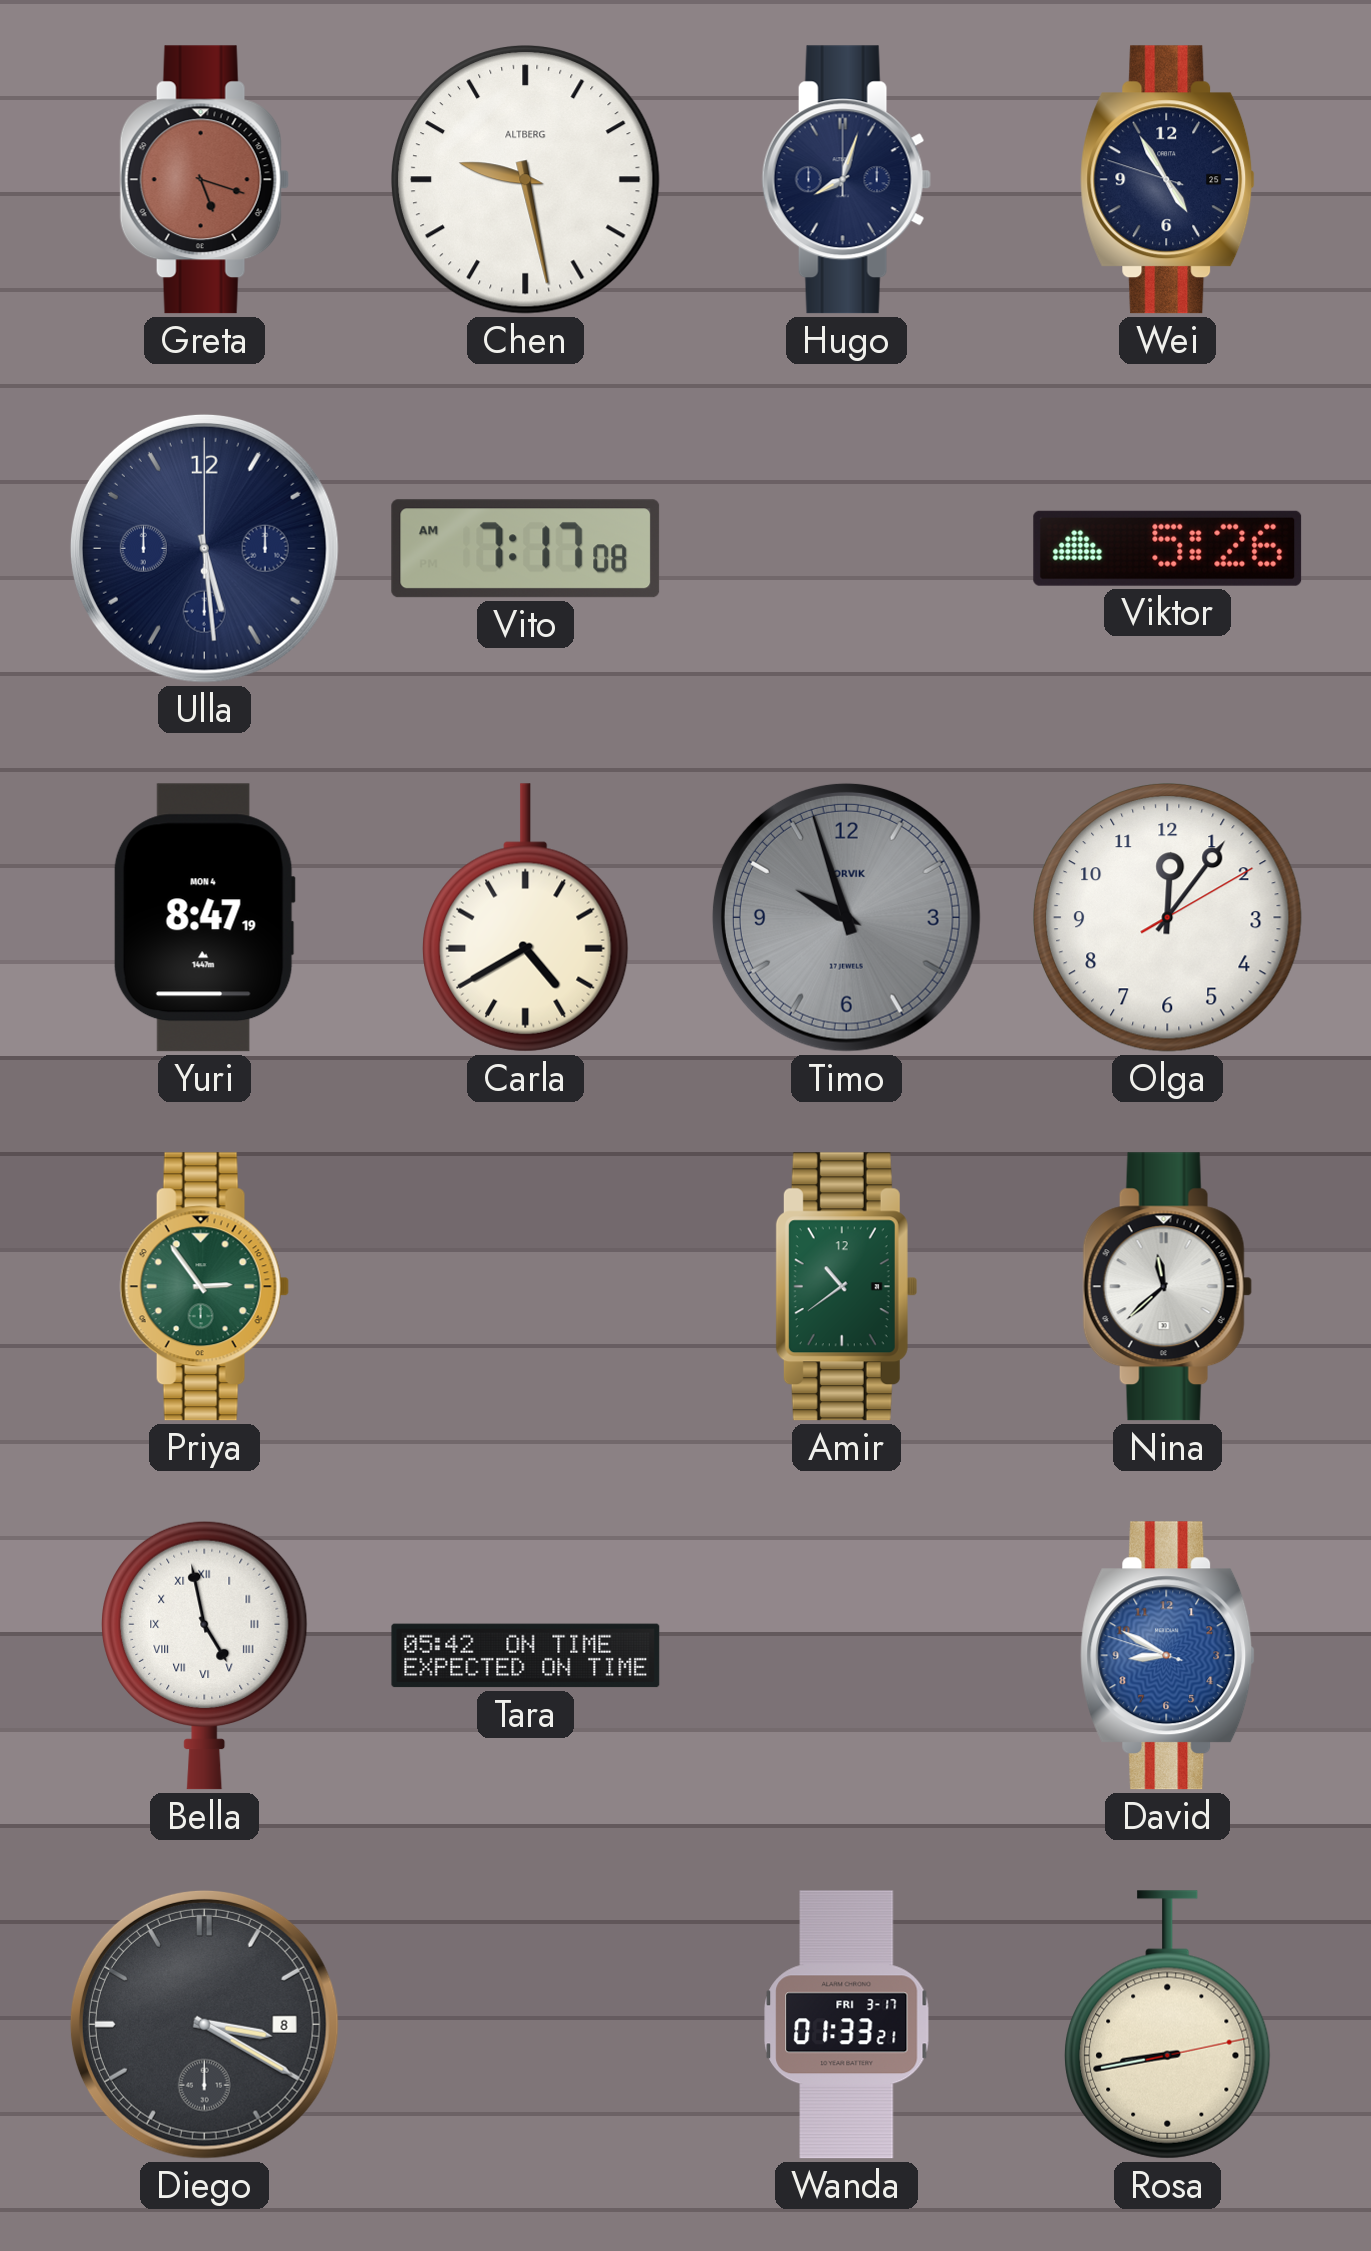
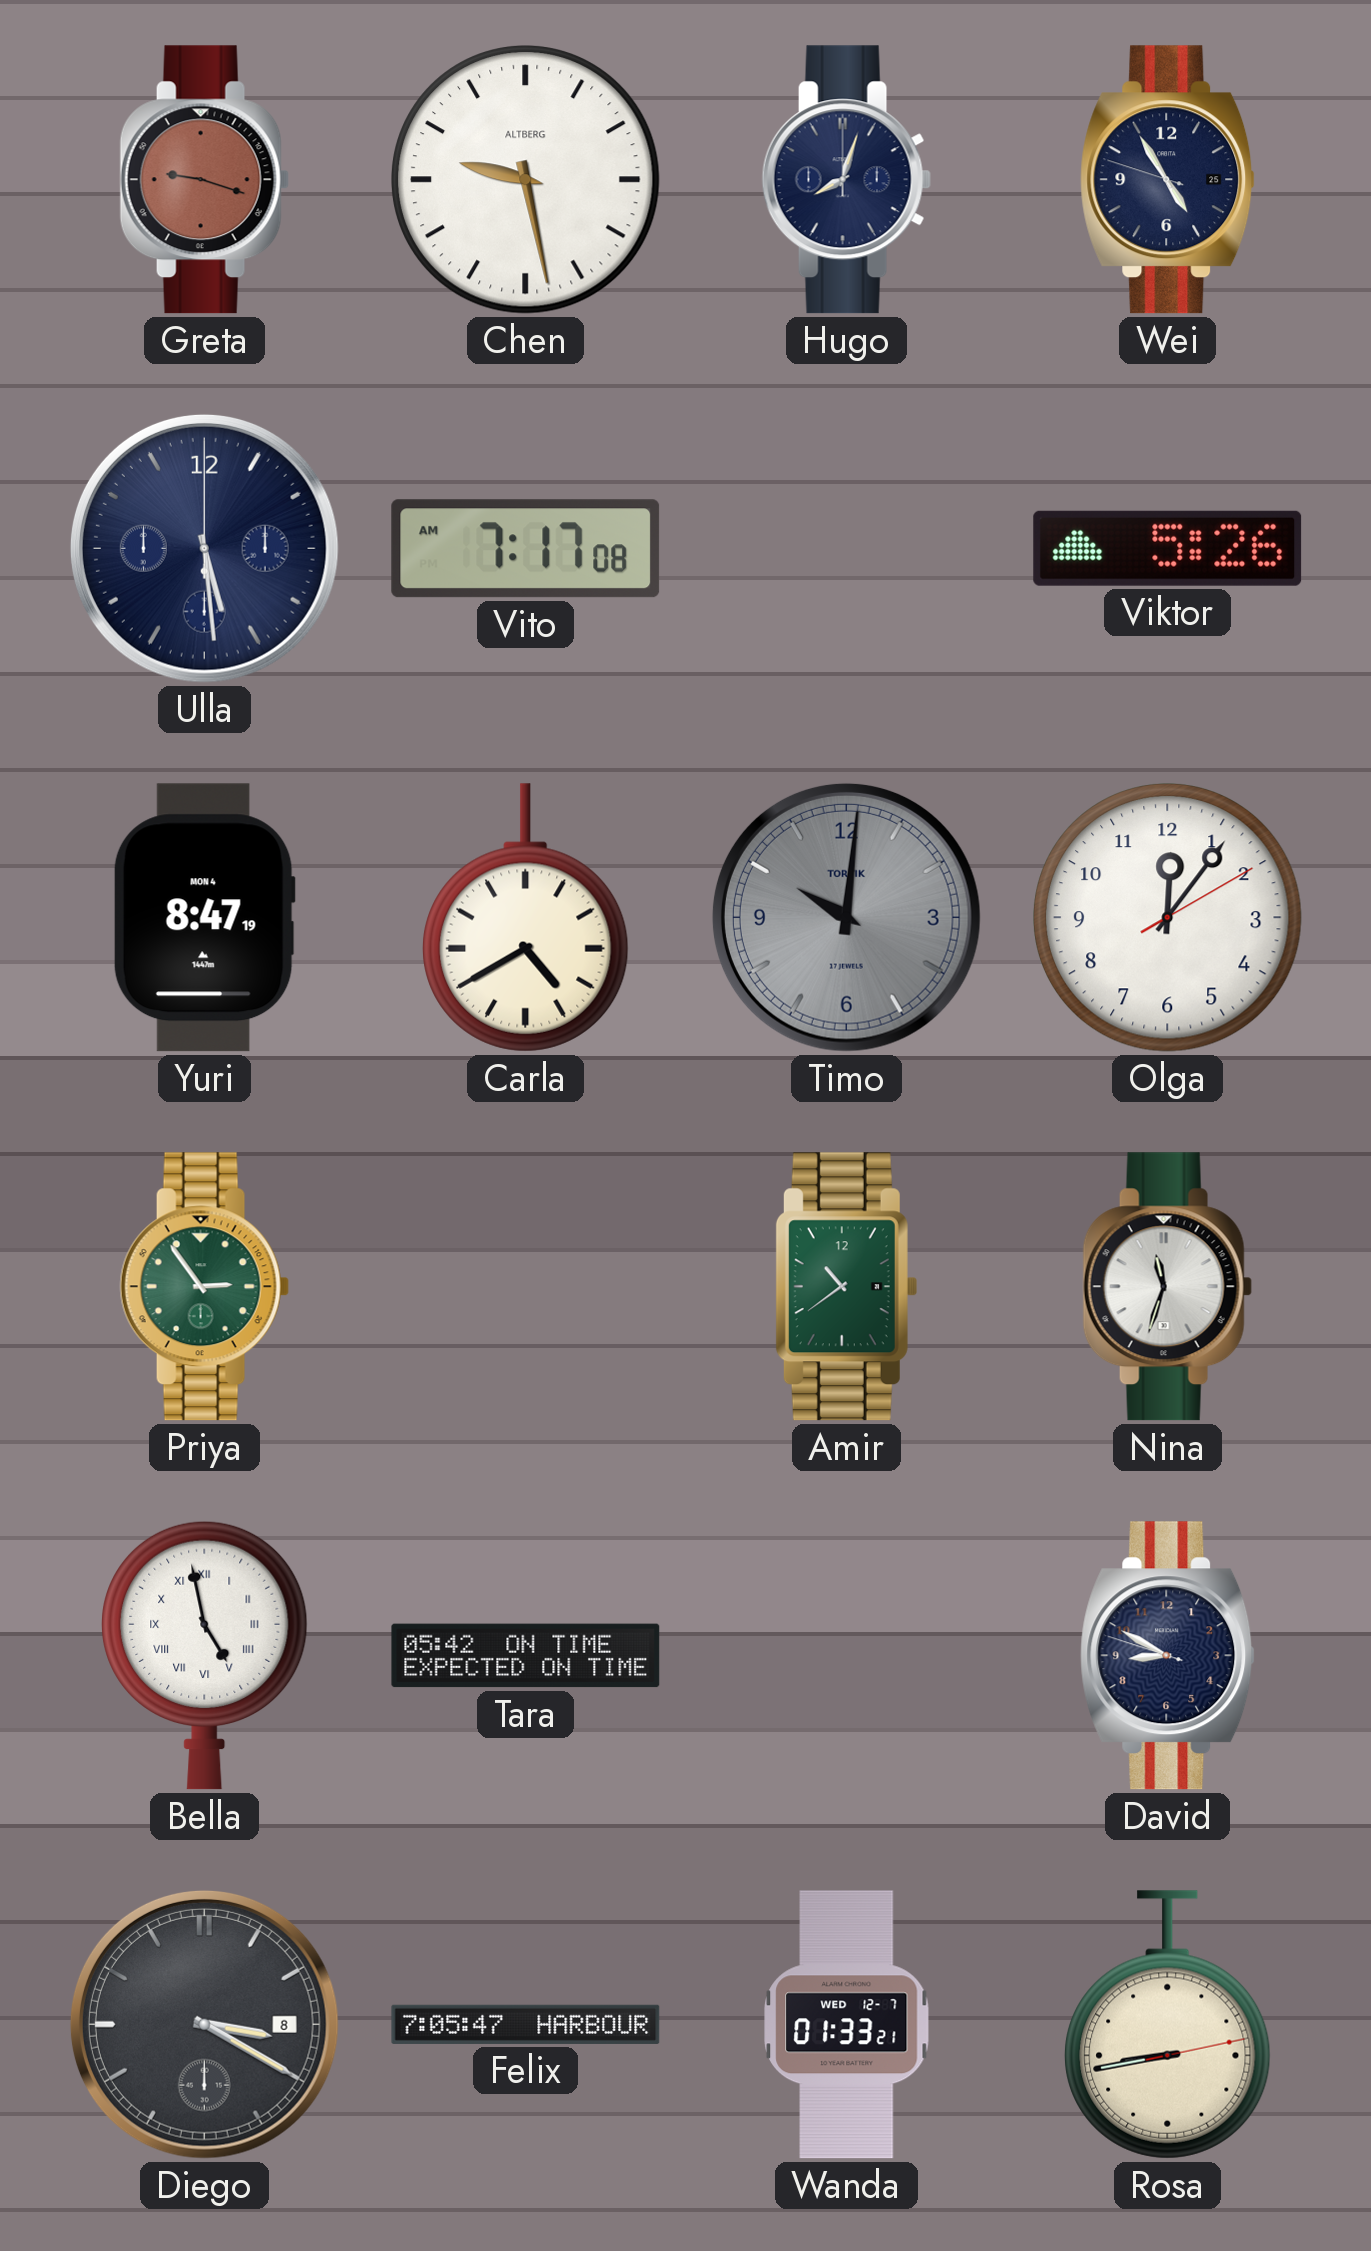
Greta: 5:18 -> 9:18 (204, 180)
Timo: 9:57 -> 10:01 (846, 917)
Nina: 11:38 -> 11:33 (1167, 1287)
David dial: blue -> navy (1168, 1656)
Felix: none -> 7:05 (526, 2024)
Wanda date: FRI 3-17 -> WED 12-7 (847, 2025)
